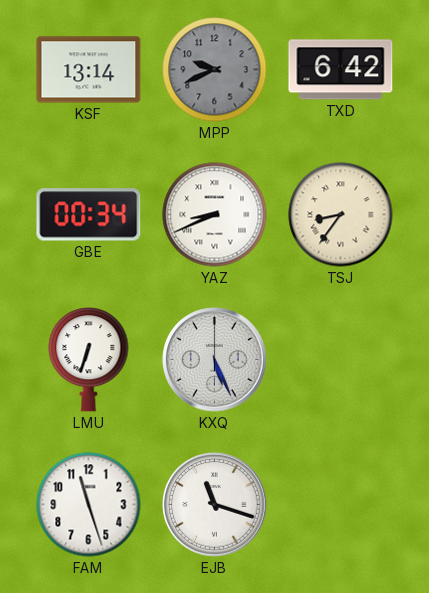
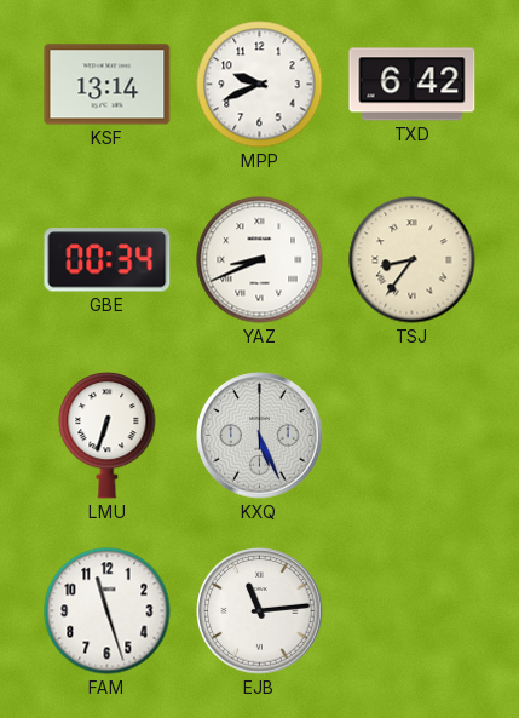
MPP dial: grey -> white (260, 85)
EJB: 11:18 -> 11:14 (260, 611)
